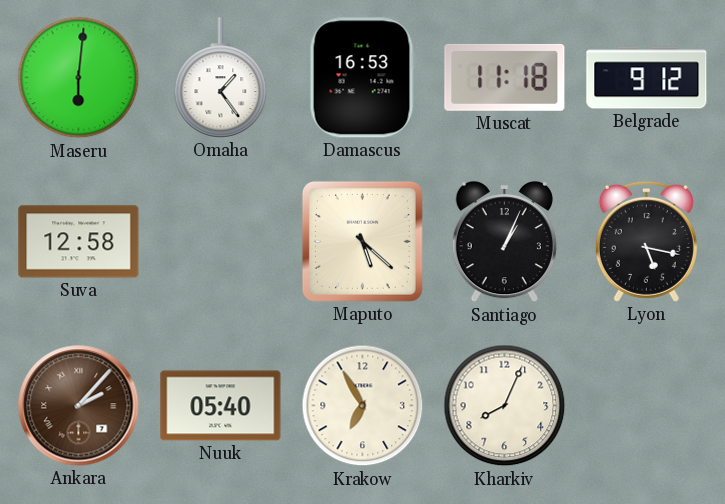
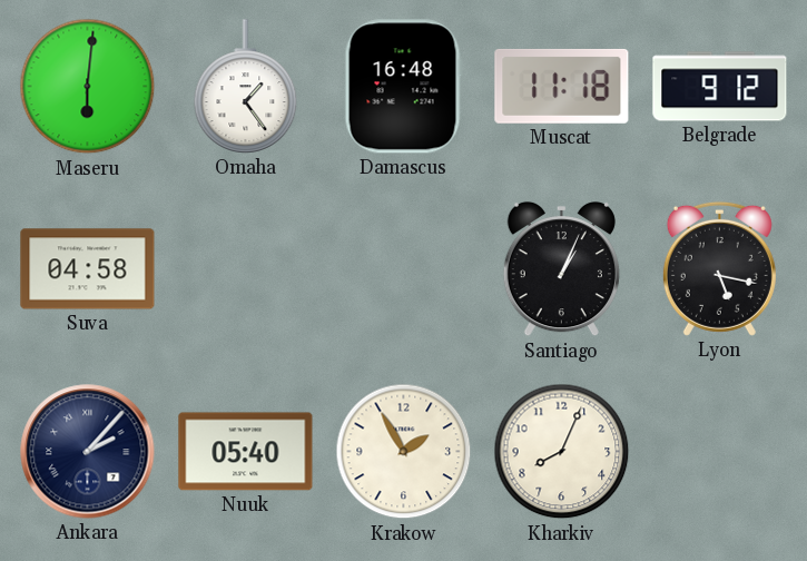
Damascus: 16:53 -> 16:48 (403, 87)
Suva: 12:58 -> 04:58 (88, 269)
Maputo: 5:22 -> none (362, 241)
Ankara dial: brown -> navy (88, 452)
Krakow: 6:55 -> 1:55 (404, 452)
